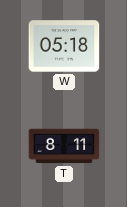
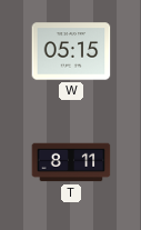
W: 05:18 -> 05:15 (71, 51)
